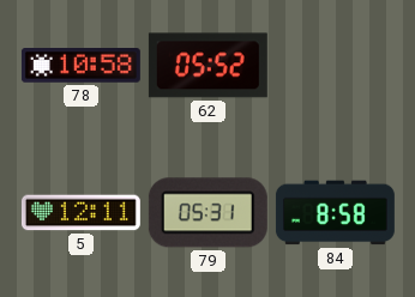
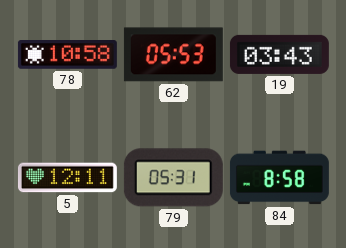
62: 05:52 -> 05:53 (173, 55)
19: none -> 03:43 (279, 54)
